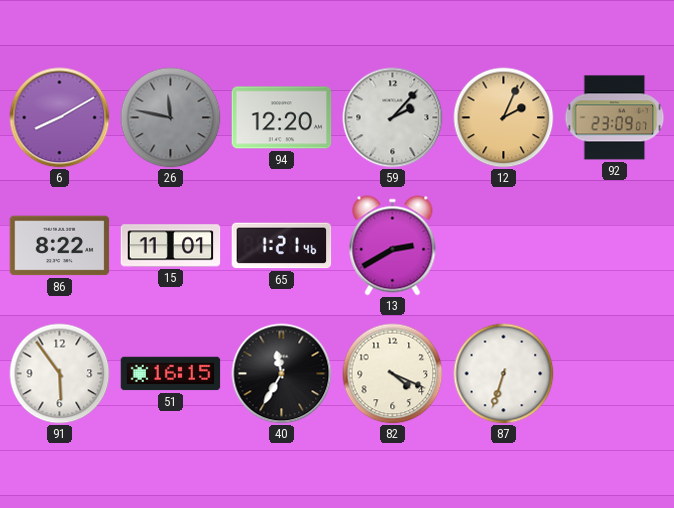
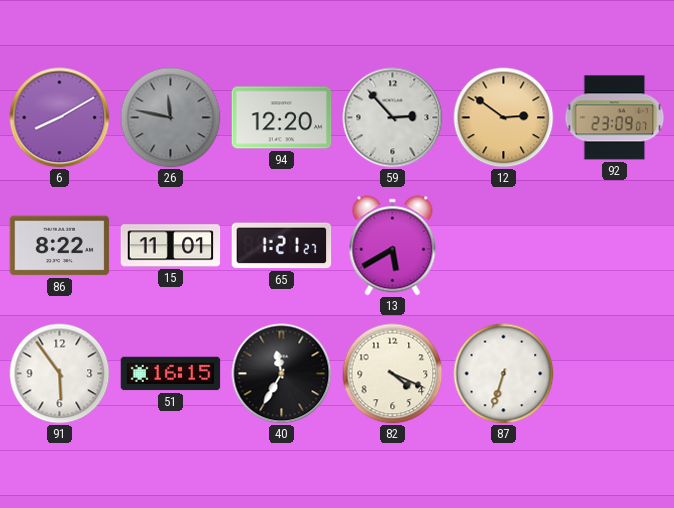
59: 2:07 -> 2:53 (393, 118)
12: 2:04 -> 2:51 (504, 118)
65: 1:21:46 -> 1:21:27 (282, 246)
13: 2:40 -> 5:40 (393, 246)
